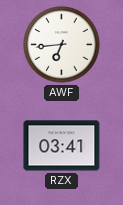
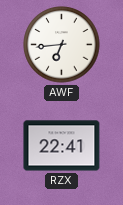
RZX: 03:41 -> 22:41 (62, 146)
